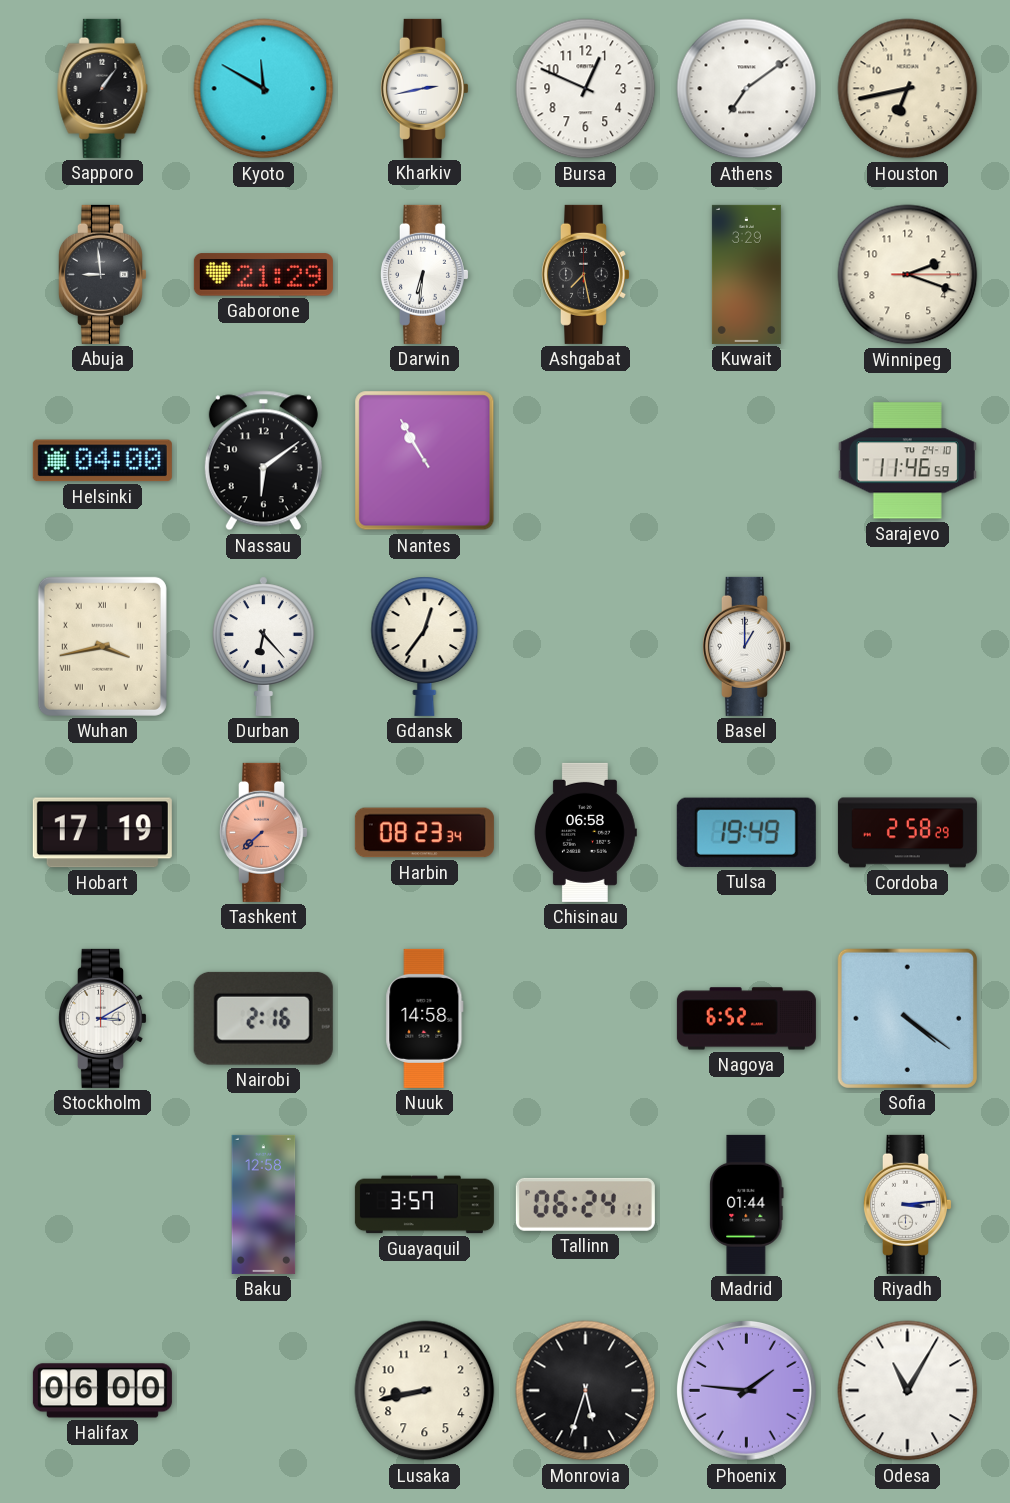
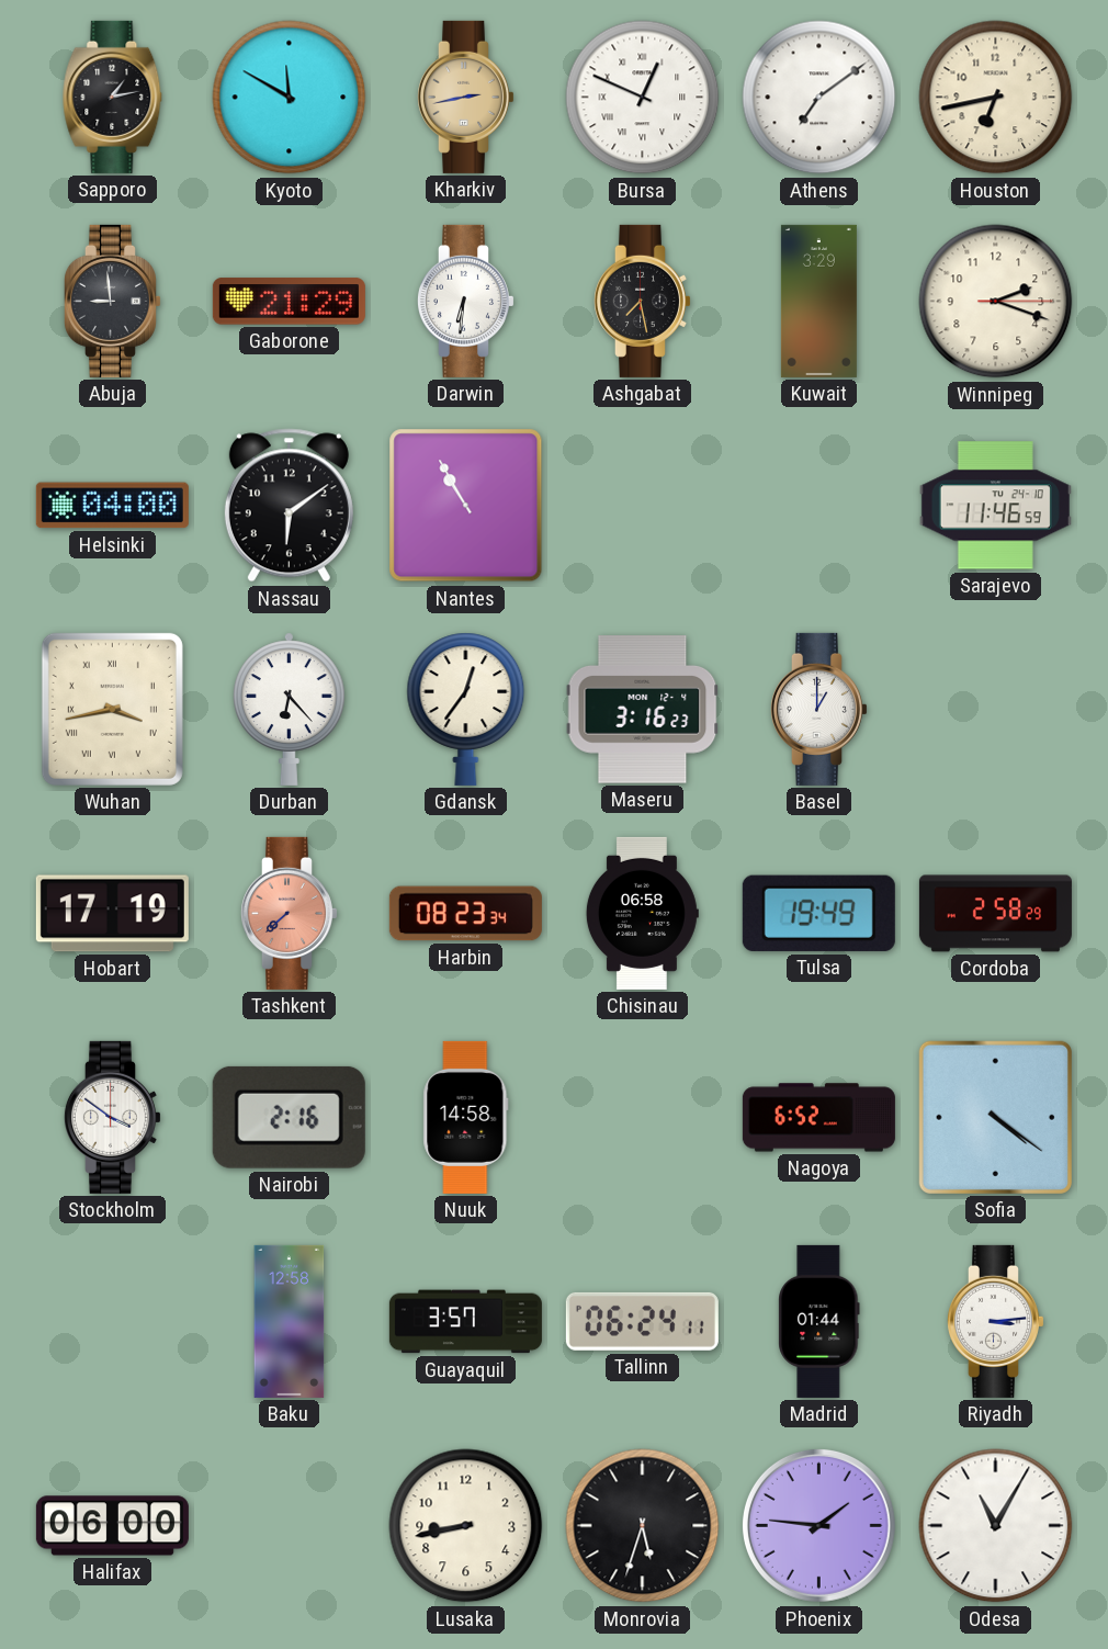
Sapporo: 1:06 -> 1:13 (113, 97)
Kharkiv dial: white -> champagne (465, 97)
Bursa numerals: Arabic -> Roman (643, 98)
Maseru: none -> 3:16 (643, 710)
Stockholm: 3:10 -> 3:51 (112, 1117)
